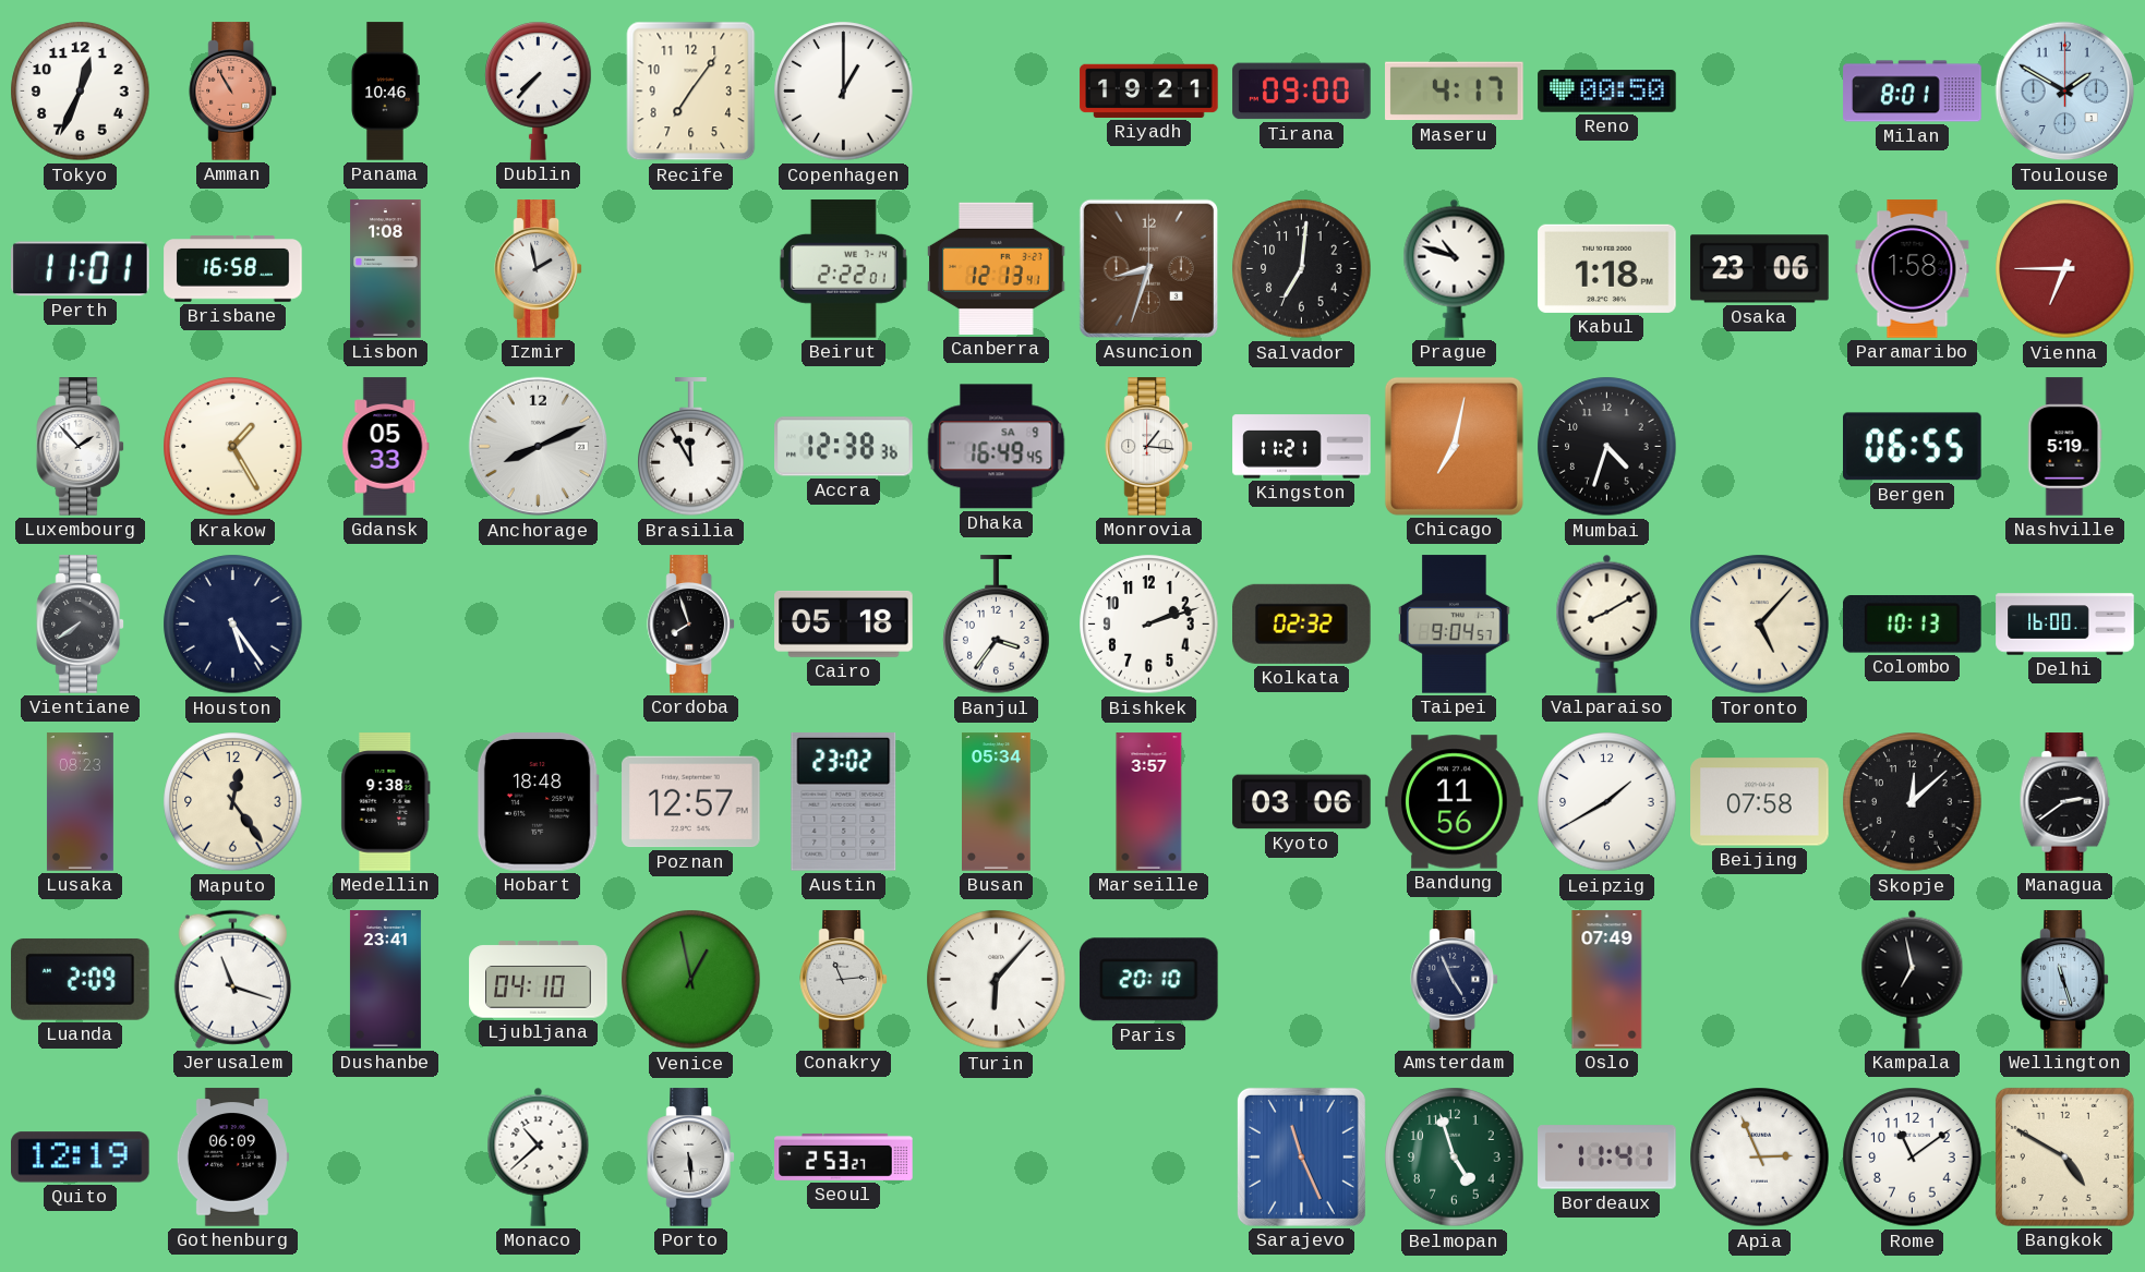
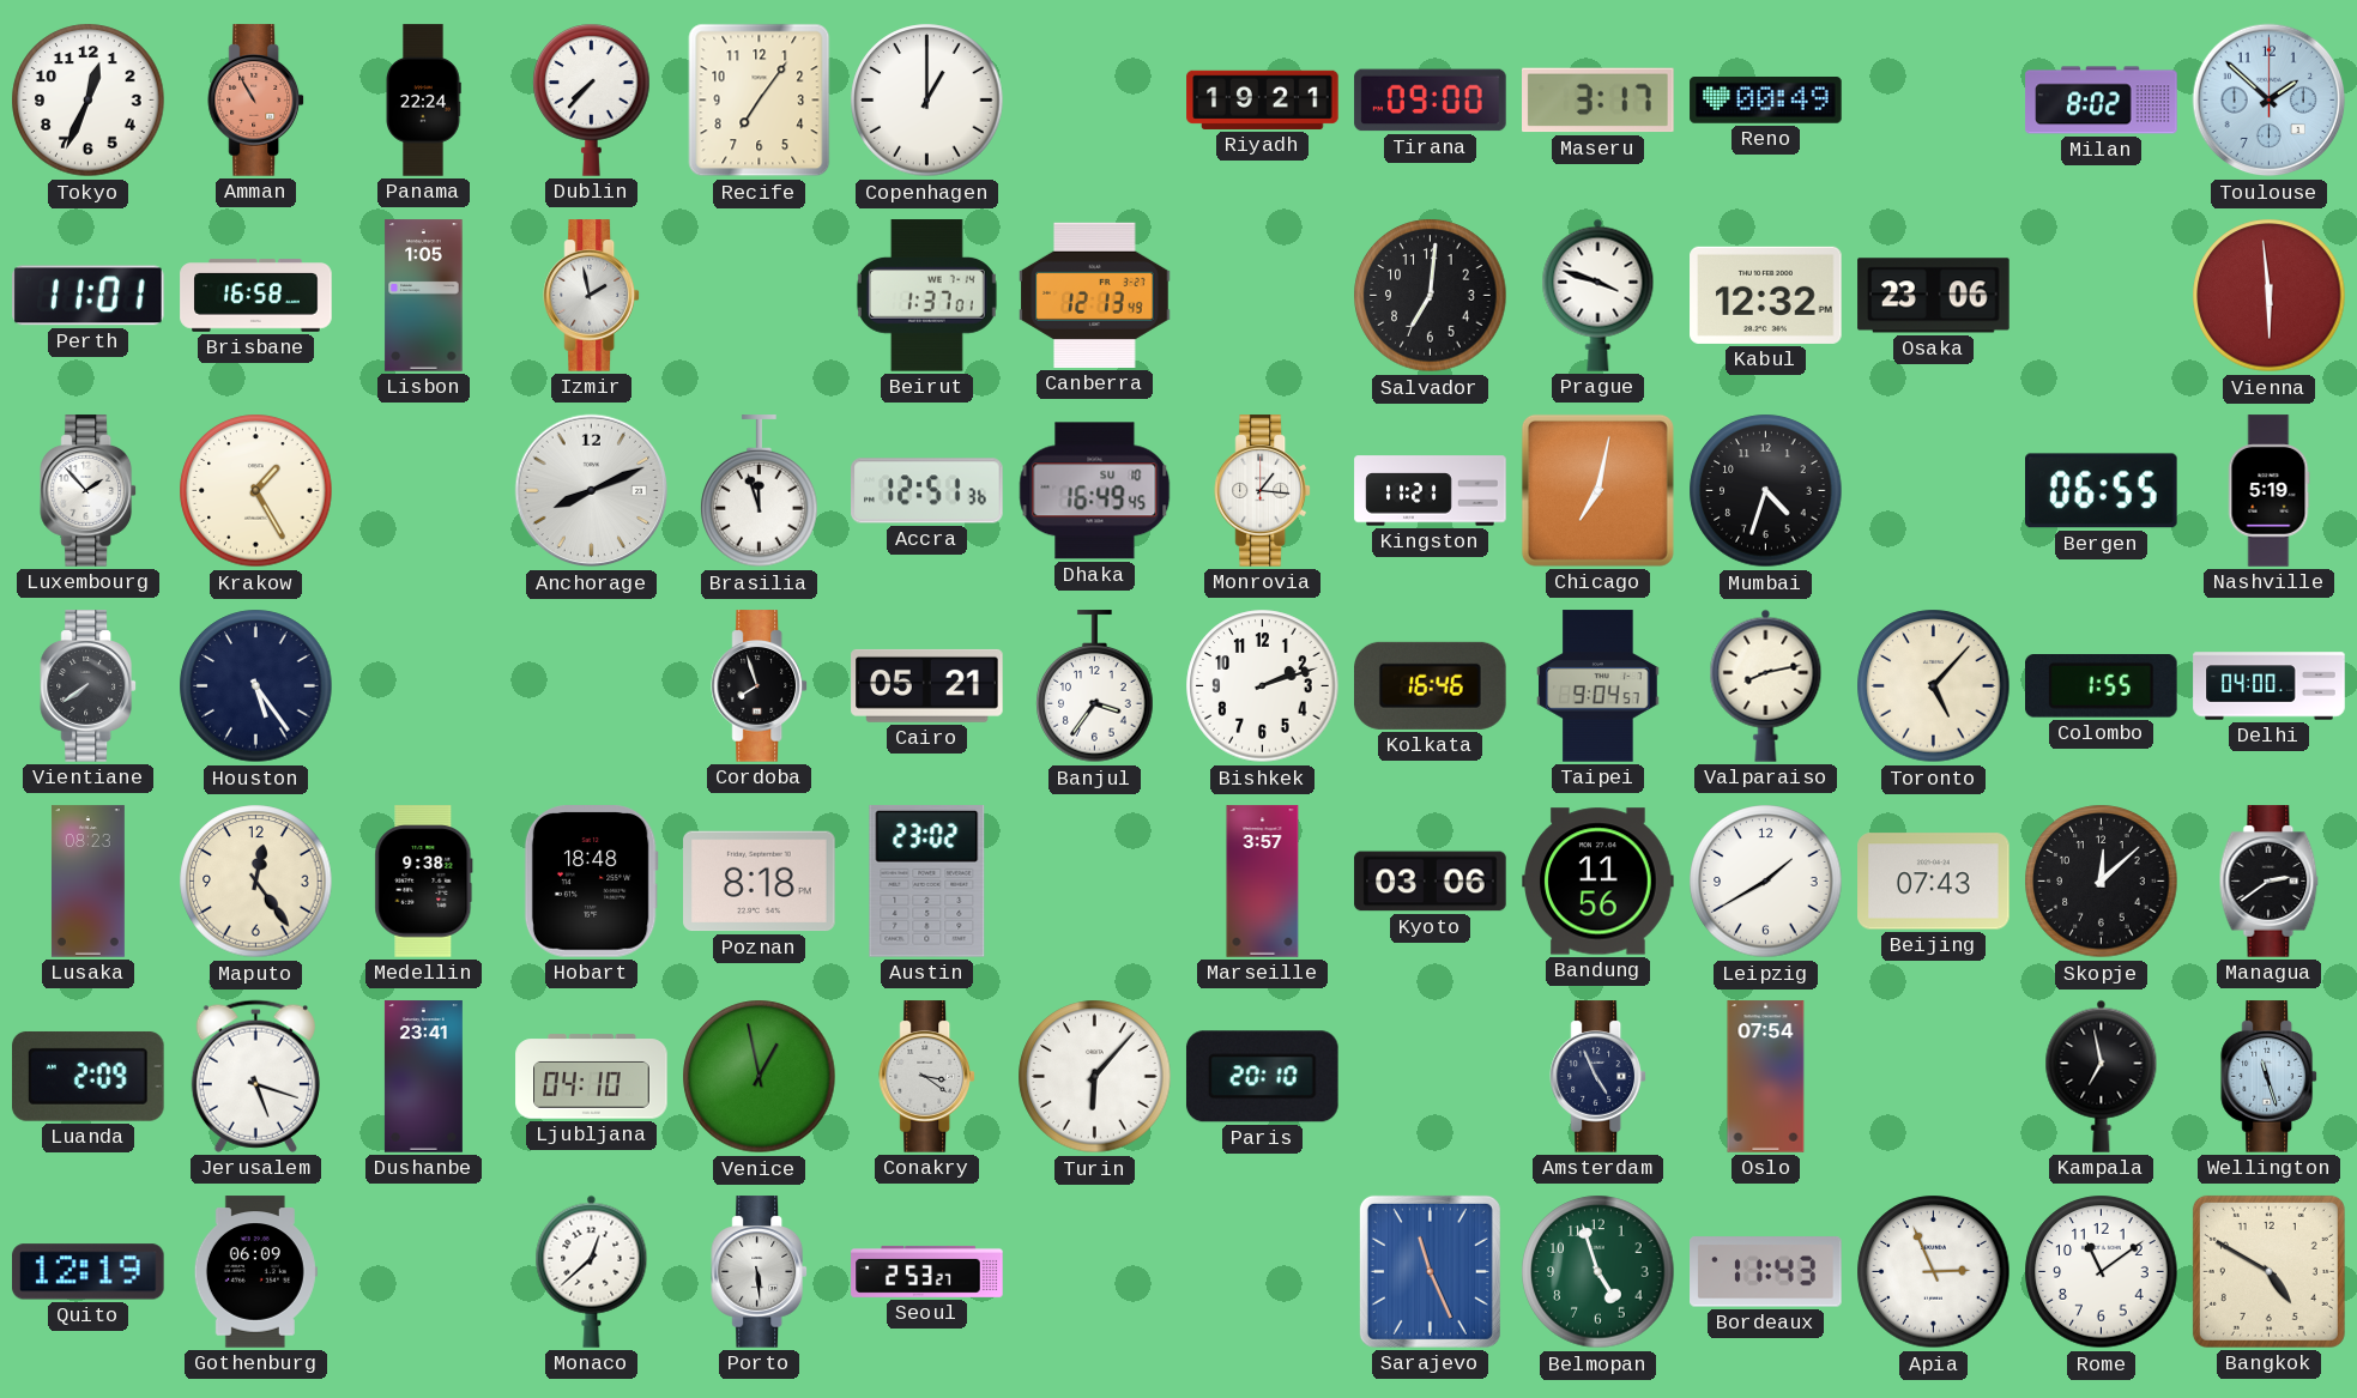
Panama: 10:46 -> 22:24 (424, 101)
Maseru: 4:17 -> 3:17 (1598, 101)
Reno: 00:50 -> 00:49 (1766, 101)
Milan: 8:01 -> 8:02 (2102, 101)
Toulouse: 1:50 -> 1:52 (2270, 101)
Lisbon: 1:08 -> 1:05 (424, 296)
Beirut: 2:22 -> 1:37 (926, 296)
Canberra: 12:13:41 -> 12:13:49 (1095, 295)
Asuncion: 8:33 -> none (1148, 268)
Prague: 10:48 -> 3:48 (1598, 295)
Kabul: 1:18 -> 12:32 (1766, 295)
Paramaribo: 1:58 -> none (1913, 269)
Vienna: 6:45 -> 5:59 (2270, 296)
Gdansk: 05:33 -> none (386, 447)
Brasilia: 11:55 -> 11:57 (760, 491)
Accra: 12:38 -> 12:51 (927, 491)
Dhaka date: SA 9 -> SU 10 (1095, 491)
Cairo: 05:18 -> 05:21 (927, 685)
Kolkata: 02:32 -> 16:46 (1431, 685)
Valparaiso: 8:10 -> 8:13 (1766, 685)
Colombo: 10:13 -> 1:55 (2102, 686)
Delhi: 16:00 -> 04:00 (2270, 686)
Poznan: 12:57 -> 8:18 (760, 882)
Busan: 05:34 -> none (997, 802)
Beijing: 07:58 -> 07:43 (1934, 882)
Jerusalem: 11:18 -> 5:18 (255, 1076)
Conakry: 11:14 -> 3:21 (927, 1077)
Oslo: 07:49 -> 07:54 (1766, 1077)
Monaco: 10:38 -> 12:38 (592, 1271)
Bordeaux: 11:41 -> 11:43 (1766, 1272)
